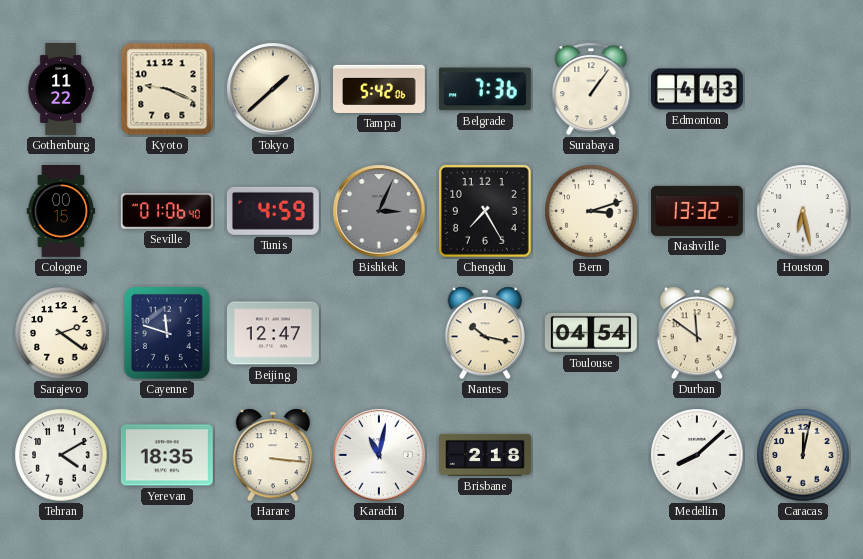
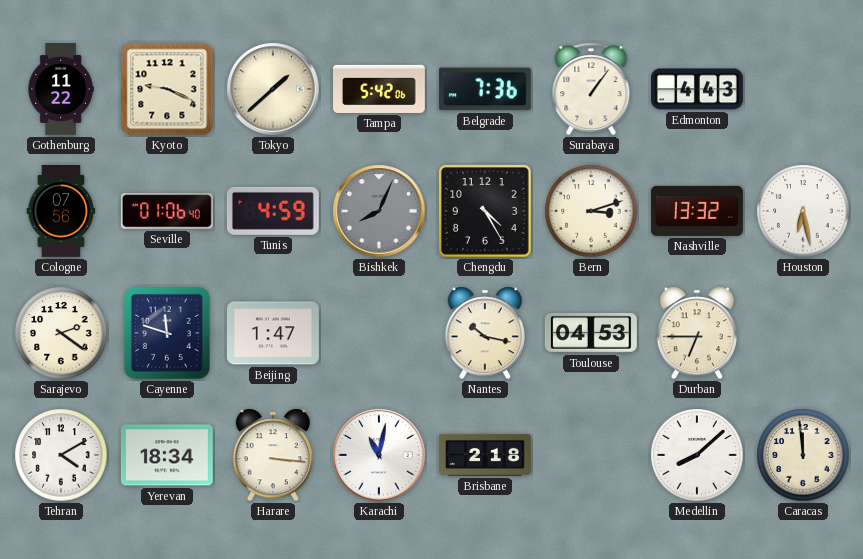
Cologne: 00:15 -> 07:56 (61, 211)
Bishkek: 3:04 -> 8:04 (379, 211)
Chengdu: 7:25 -> 4:25 (485, 211)
Beijing: 12:47 -> 1:47 (273, 333)
Toulouse: 04:54 -> 04:53 (591, 333)
Durban: 11:51 -> 6:45 (697, 333)
Yerevan: 18:35 -> 18:34 (167, 455)
Caracas: 12:02 -> 11:59 (803, 455)
